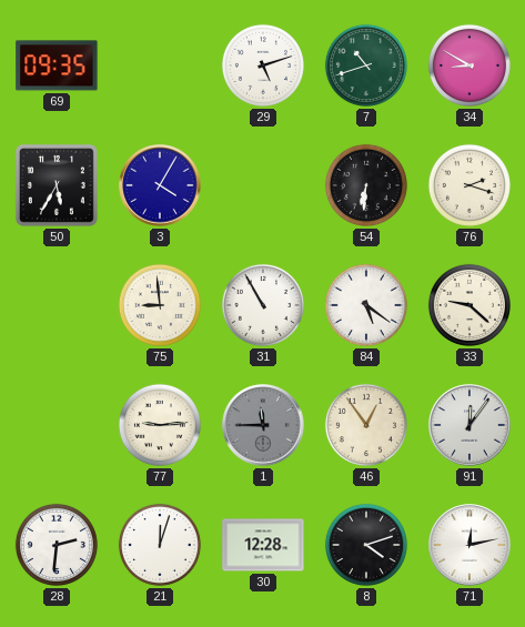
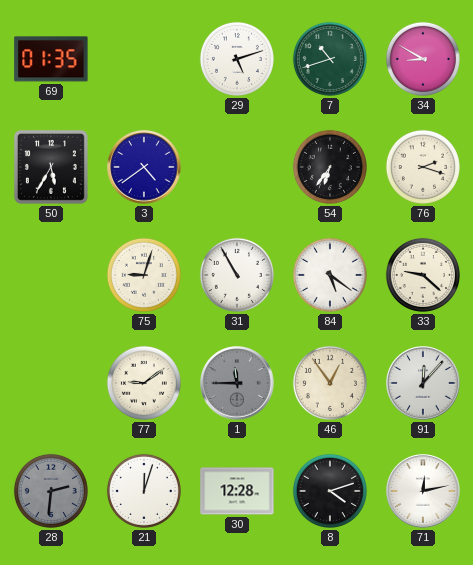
69: 09:35 -> 01:35 (51, 59)
3: 4:05 -> 4:39 (144, 167)
54: 6:31 -> 6:36 (330, 167)
75: 8:59 -> 9:03 (144, 275)
77: 9:14 -> 9:09 (144, 383)
91: 12:06 -> 12:07 (423, 383)
28 dial: white -> grey (51, 491)
